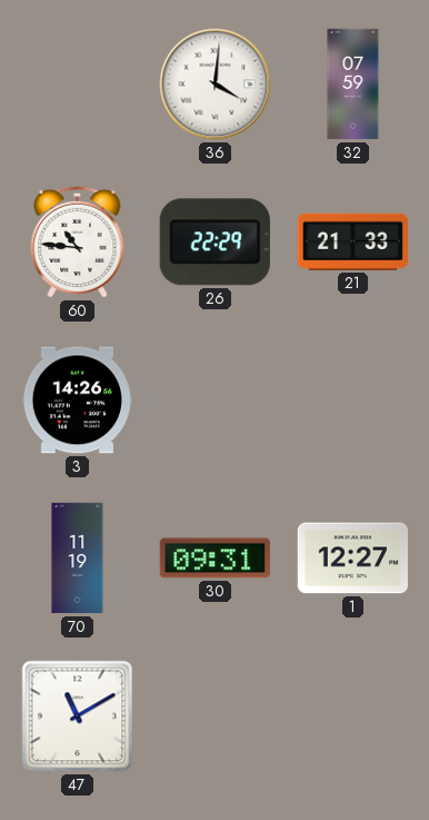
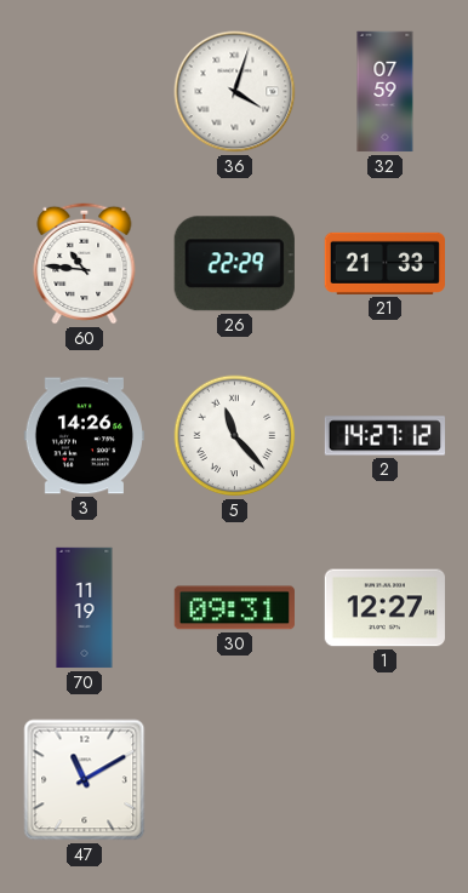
36: 4:01 -> 4:03 (235, 92)
5: none -> 11:23 (235, 436)
2: none -> 14:27 (384, 436)
